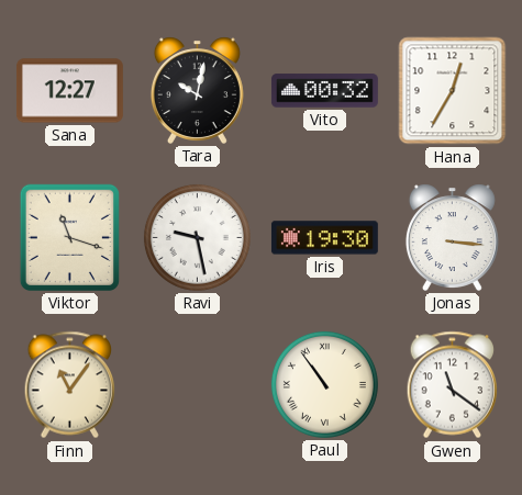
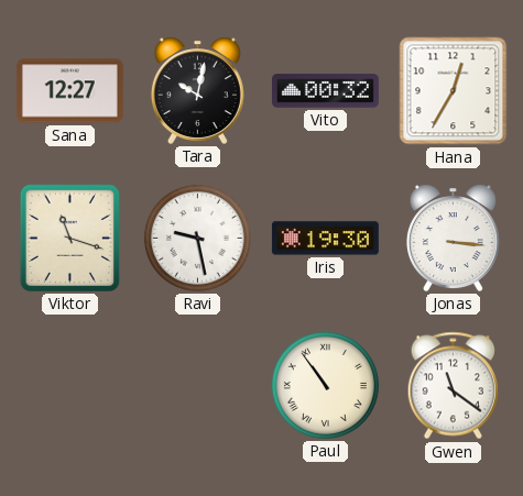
Finn: 11:06 -> none (69, 385)
